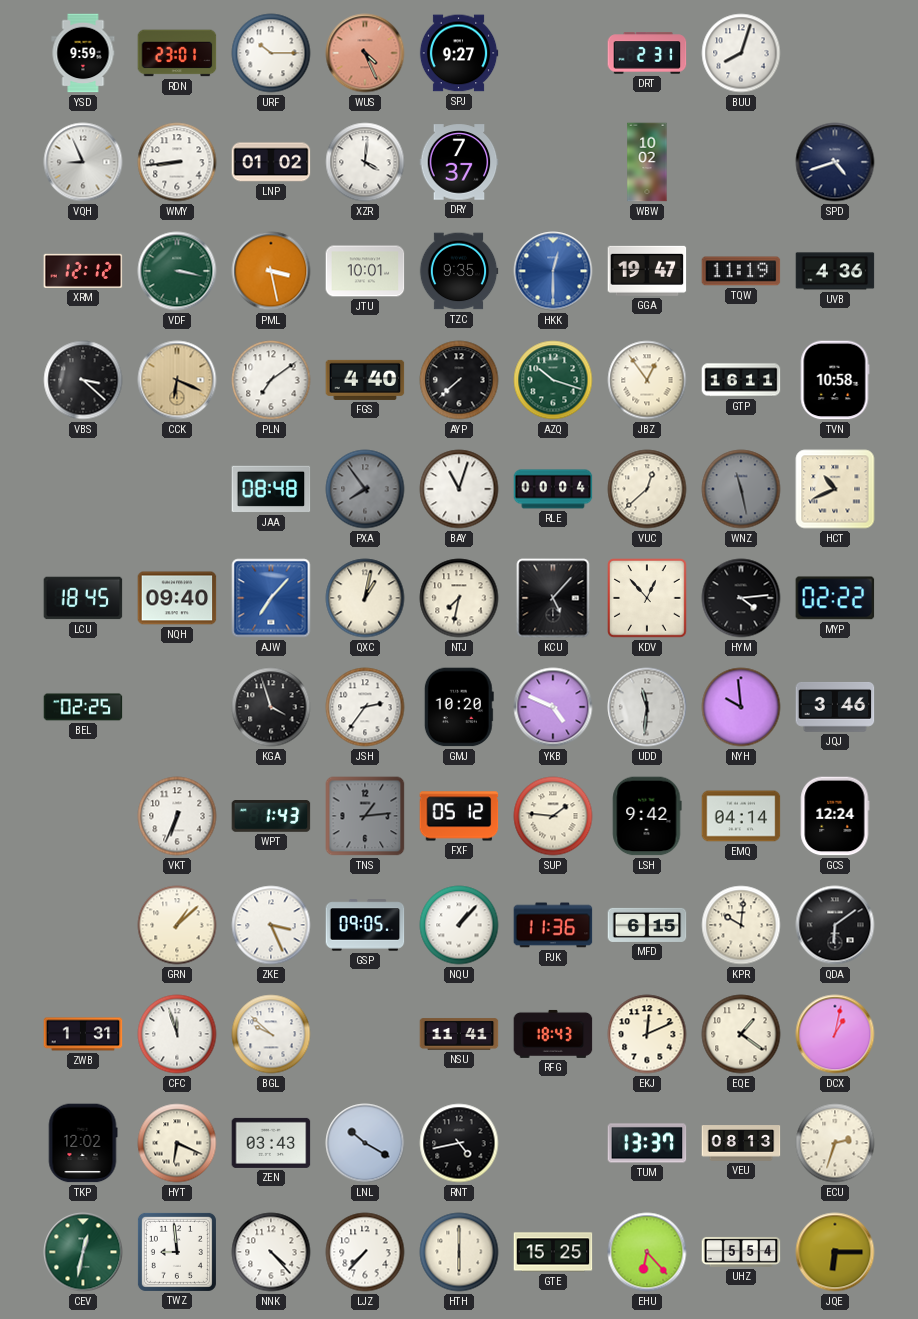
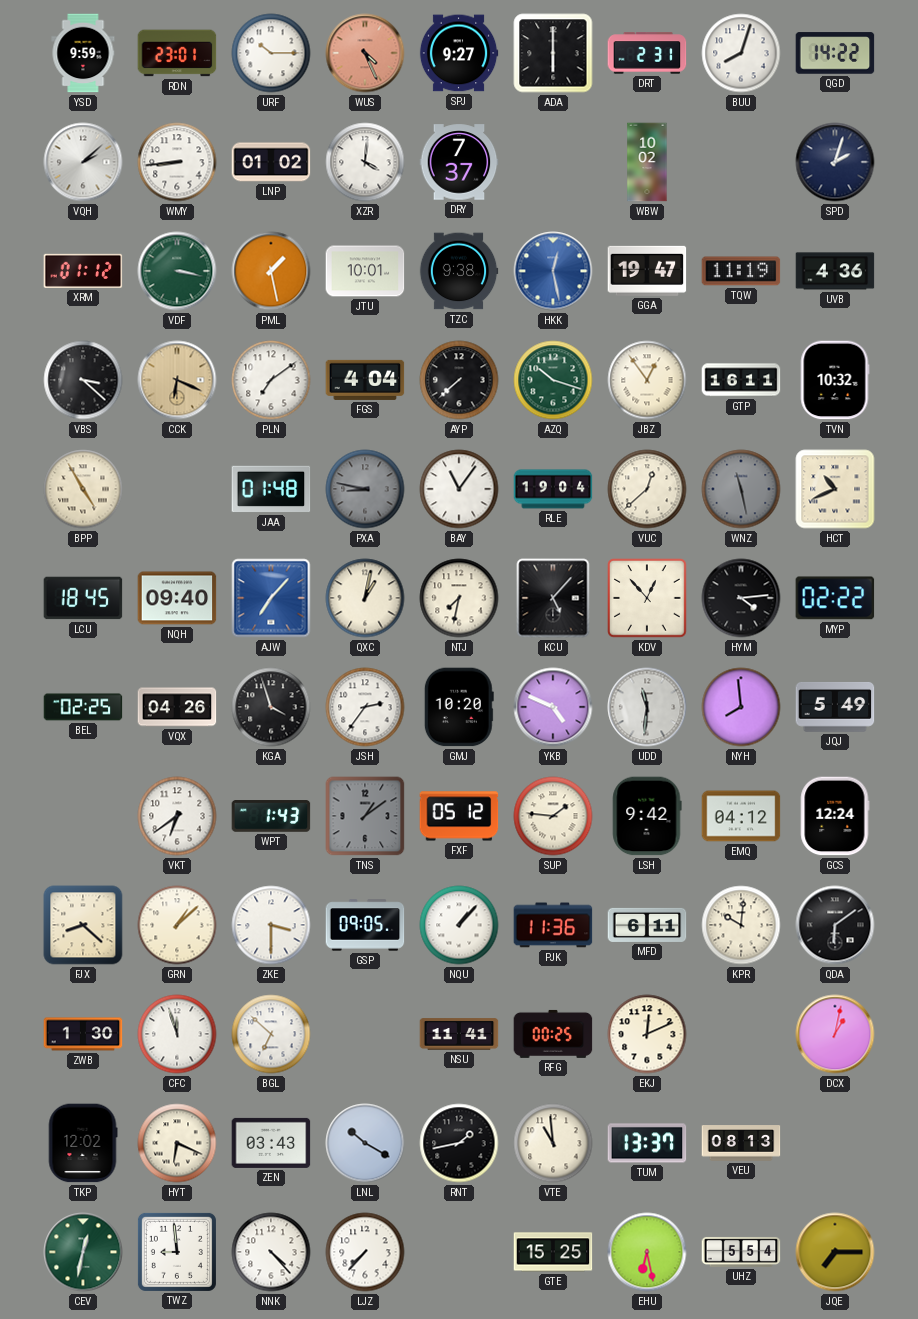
ADA: none -> 6:00 (553, 53)
QGD: none -> 14:22 (835, 53)
VQH: 8:56 -> 2:08 (83, 162)
SPD: 4:42 -> 2:03 (835, 162)
XRM: 12:12 -> 01:12 (83, 271)
PML: 3:28 -> 1:28 (271, 271)
TZC: 9:35 -> 9:38 (459, 271)
HKK: 12:30 -> 12:28 (553, 271)
FGS: 4:40 -> 4:04 (365, 380)
TVN: 10:58 -> 10:32 (835, 380)
BPP: none -> 4:55 (83, 489)
JAA: 08:48 -> 01:48 (271, 489)
PXA: 7:54 -> 8:47 (365, 489)
BAY: 11:03 -> 11:06 (459, 489)
RLE: 00:04 -> 19:04 (553, 489)
VQX: none -> 04:26 (177, 707)
NYH: 9:59 -> 7:59 (741, 707)
JQJ: 3:46 -> 5:49 (835, 707)
VKT: 6:34 -> 6:39 (177, 816)
TNS: 1:14 -> 1:09 (365, 816)
EMQ: 04:14 -> 04:12 (741, 816)
FJX: none -> 8:22 (83, 925)
ZKE: 3:26 -> 3:30 (271, 925)
MFD: 6:15 -> 6:11 (647, 925)
ZWB: 1:31 -> 1:30 (83, 1034)
BGL: 9:52 -> 6:52 (271, 1034)
RFG: 18:43 -> 00:25 (553, 1034)
EQE: 1:21 -> none (741, 1034)
RNT: 4:43 -> 1:43 (459, 1143)
VTE: none -> 10:59 (553, 1143)
ECU: 2:33 -> none (835, 1143)
HTH: 6:00 -> none (459, 1252)
EHU: 6:23 -> 6:28 (647, 1252)
JQE: 6:15 -> 7:15 (835, 1252)
